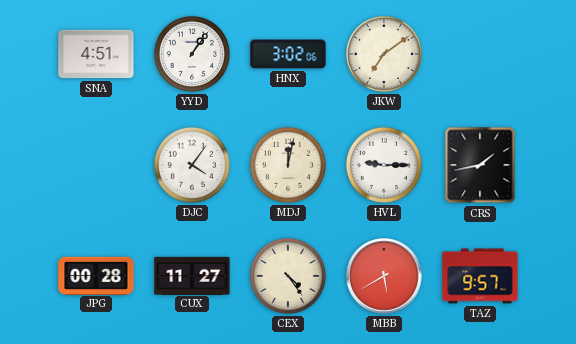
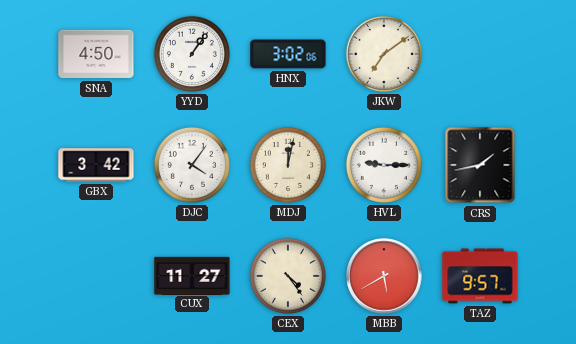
SNA: 4:51 -> 4:50 (96, 54)
GBX: none -> 3:42 (96, 165)
JPG: 00:28 -> none (96, 275)
